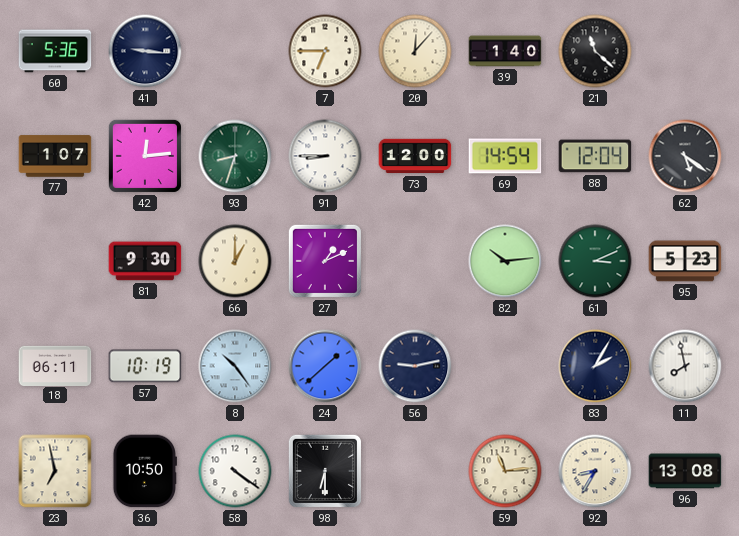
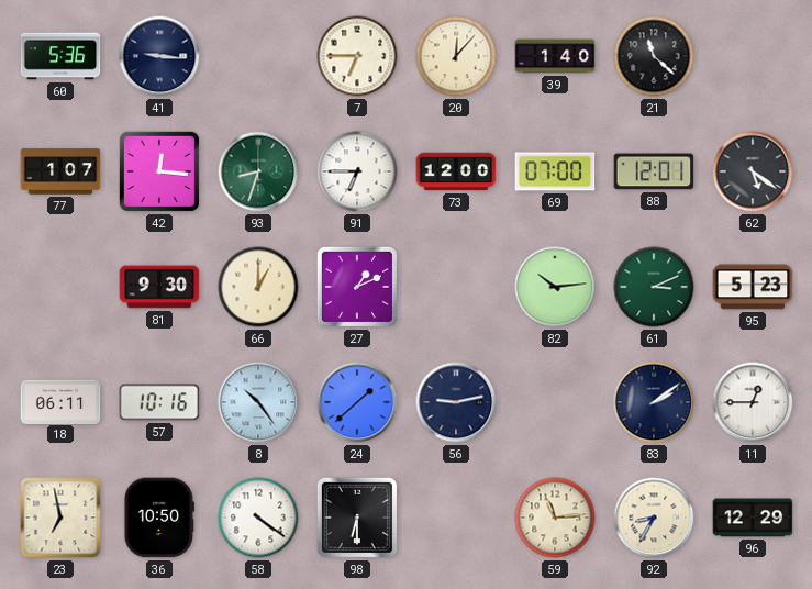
42: 12:14 -> 12:16 (159, 171)
91: 8:45 -> 6:45 (357, 171)
69: 14:54 -> 07:00 (555, 171)
88: 12:04 -> 12:01 (654, 171)
57: 10:19 -> 10:16 (159, 402)
83: 2:05 -> 2:09 (654, 402)
11: 7:58 -> 12:45 (753, 402)
96: 13:08 -> 12:29 (753, 518)
